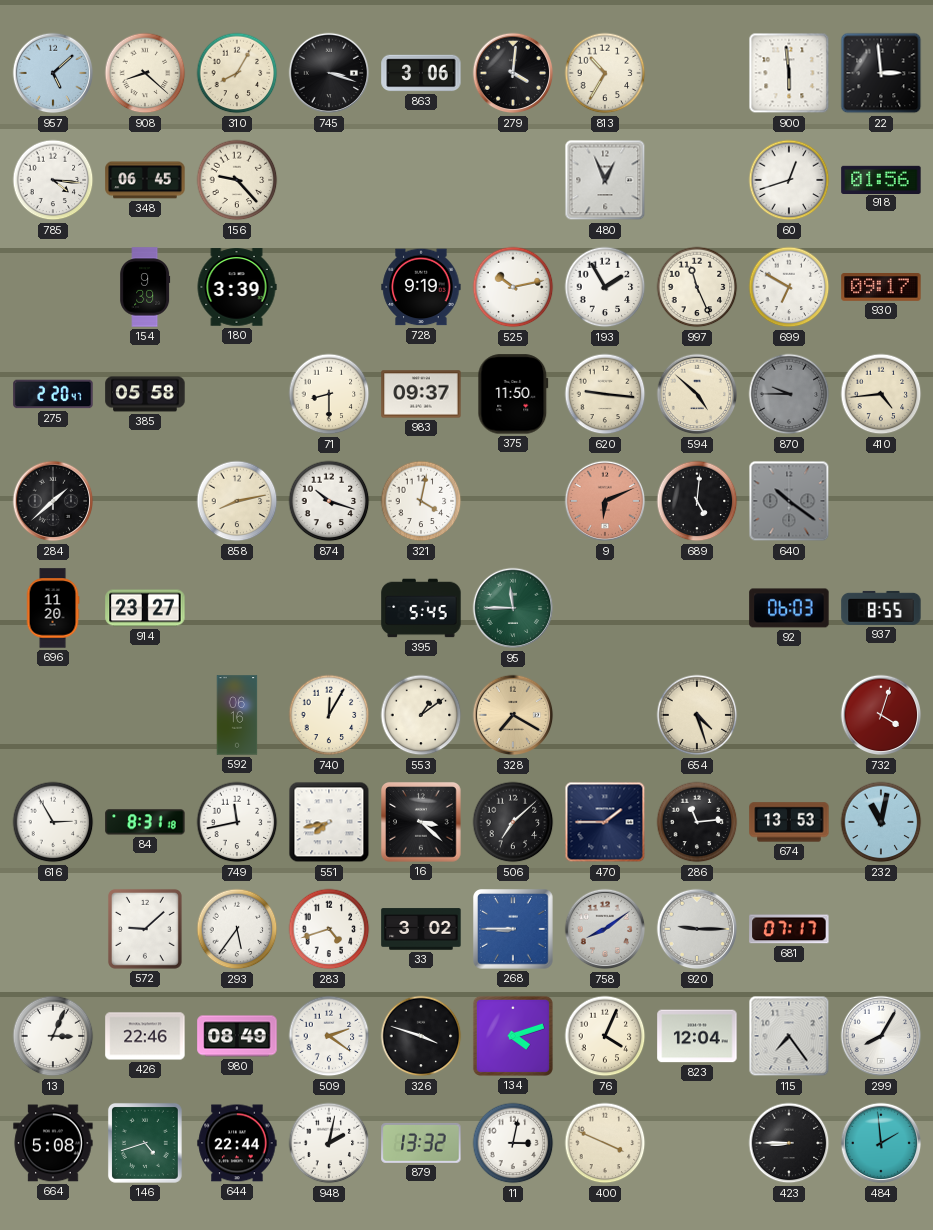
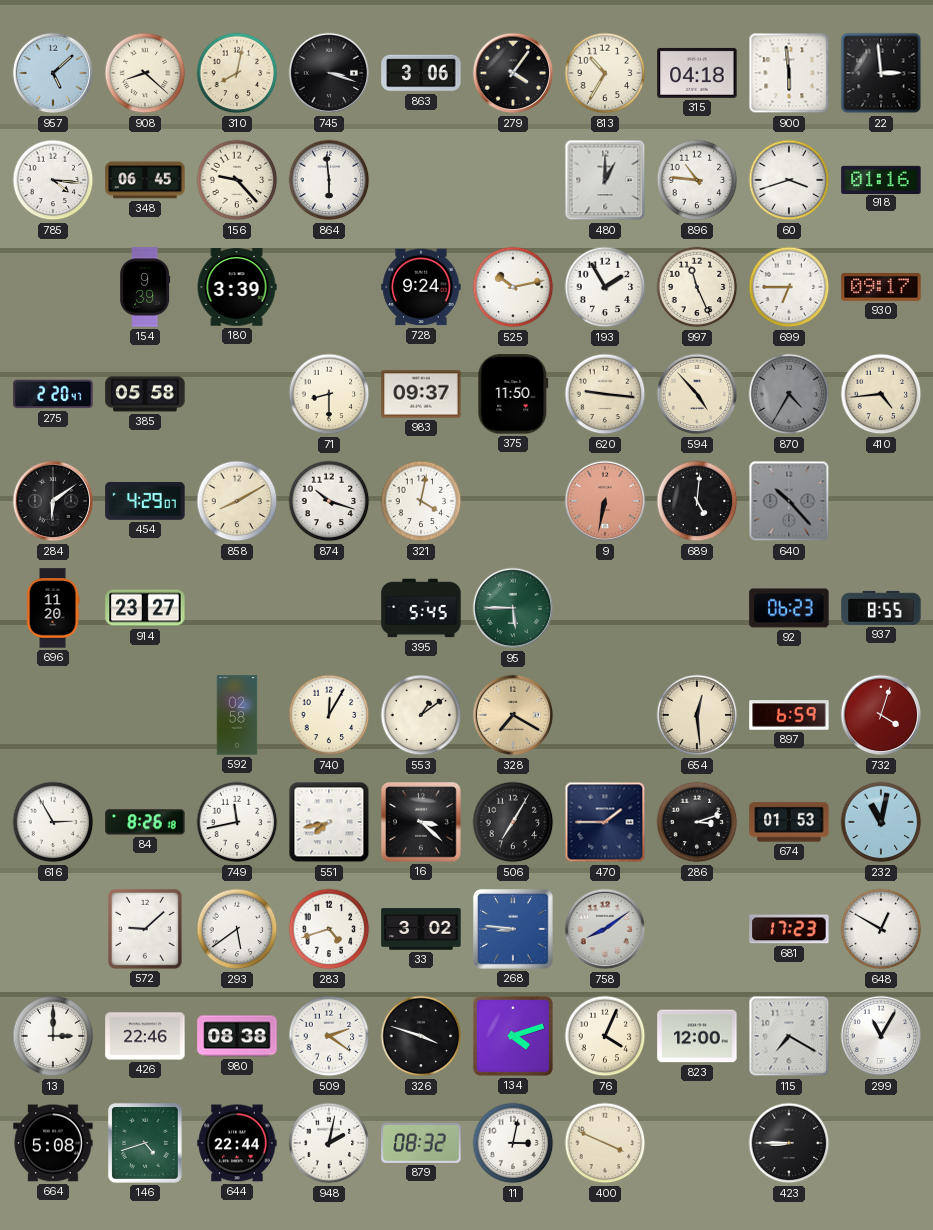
310: 8:05 -> 8:02 (237, 73)
279: 4:01 -> 4:06 (513, 73)
315: none -> 04:18 (697, 73)
864: none -> 5:59 (329, 180)
480: 12:56 -> 1:00 (605, 180)
896: none -> 10:46 (697, 180)
60: 12:42 -> 3:42 (789, 180)
918: 01:56 -> 01:16 (881, 179)
728: 9:19 -> 9:24 (421, 287)
699: 6:50 -> 6:45 (789, 287)
594: 4:52 -> 4:53 (697, 394)
870: 9:45 -> 4:35 (789, 394)
284: 1:38 -> 6:09 (53, 501)
454: none -> 4:29 (145, 502)
858: 8:13 -> 8:10 (237, 501)
9: 6:11 -> 6:32 (605, 501)
640: 10:21 -> 10:23 (789, 501)
95: 11:45 -> 5:45 (513, 608)
92: 06:03 -> 06:23 (789, 608)
592: 06:16 -> 02:58 (237, 715)
654: 4:27 -> 12:29 (697, 715)
897: none -> 6:59 (789, 715)
84: 8:31 -> 8:26 (145, 822)
506: 7:08 -> 7:05 (513, 822)
286: 11:14 -> 3:12 (697, 822)
674: 13:53 -> 01:53 (789, 822)
293: 5:36 -> 5:39 (237, 929)
268: 8:45 -> 8:46 (514, 930)
920: 9:15 -> none (697, 929)
681: 07:17 -> 17:23 (789, 929)
648: none -> 12:50 (881, 929)
13: 3:04 -> 3:00 (53, 1036)
980: 08:49 -> 08:38 (237, 1036)
823: 12:04 -> 12:00 (697, 1036)
115: 7:24 -> 7:20 (789, 1036)
299: 8:05 -> 11:05 (881, 1036)
879: 13:32 -> 08:32 (421, 1143)
484: 1:59 -> none (881, 1143)
